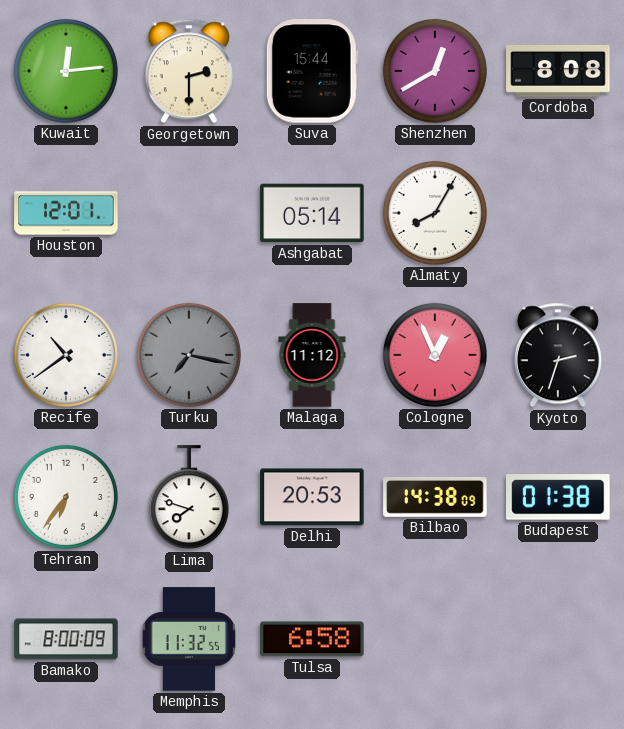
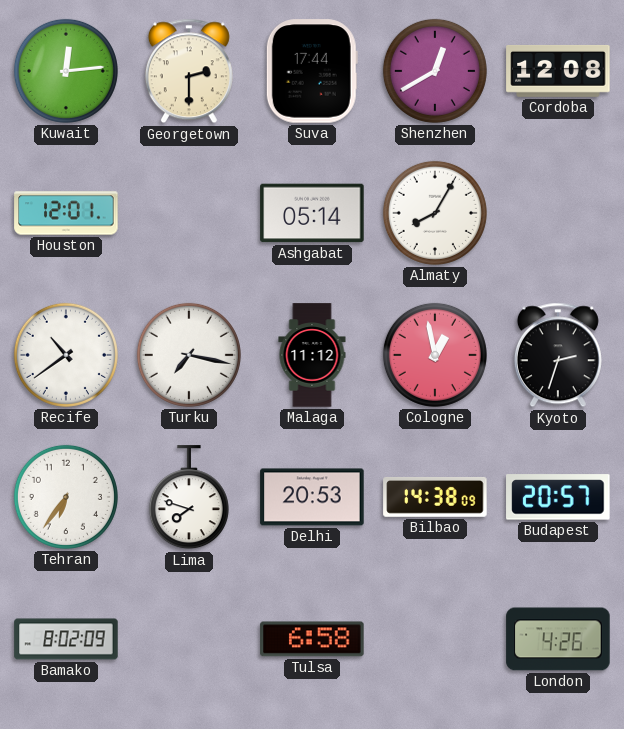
Suva: 15:44 -> 17:44 (312, 71)
Cordoba: 8:08 -> 12:08 (558, 71)
Turku dial: grey -> white (189, 355)
Cologne: 12:56 -> 12:58 (435, 355)
Budapest: 01:38 -> 20:57 (558, 497)
Bamako: 8:00 -> 8:02 (66, 639)
Memphis: 11:32 -> none (189, 639)
London: none -> 4:26 (558, 639)
